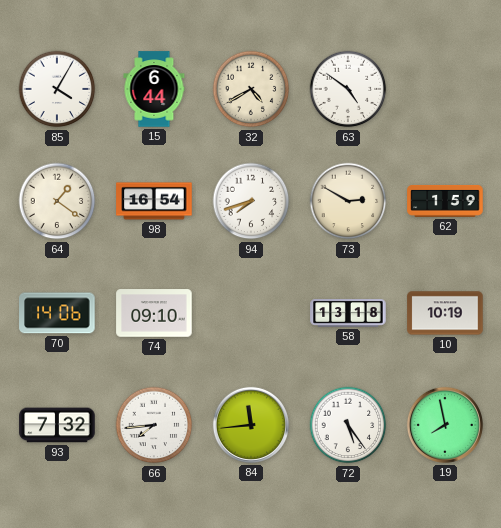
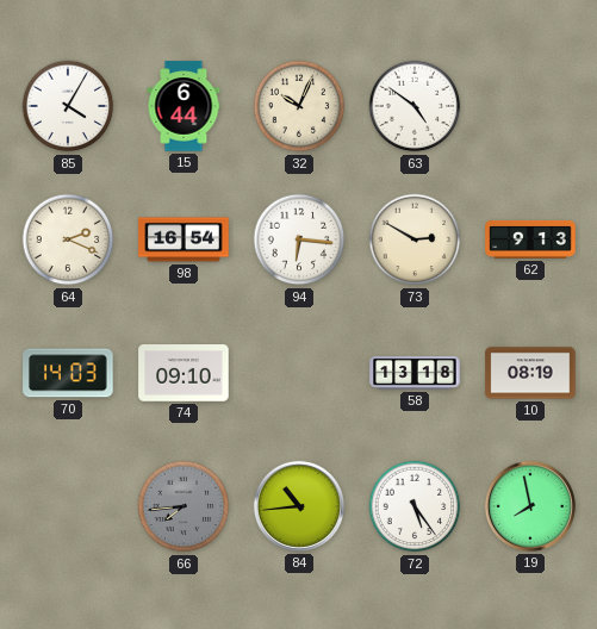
32: 4:40 -> 10:04 (299, 106)
64: 1:21 -> 2:19 (68, 239)
94: 7:42 -> 6:16 (299, 239)
62: 1:59 -> 9:13 (530, 239)
70: 14:06 -> 14:03 (68, 373)
10: 10:19 -> 08:19 (530, 373)
93: 7:32 -> none (57, 425)
66 dial: white -> grey (184, 506)
84: 11:44 -> 10:44 (299, 506)
